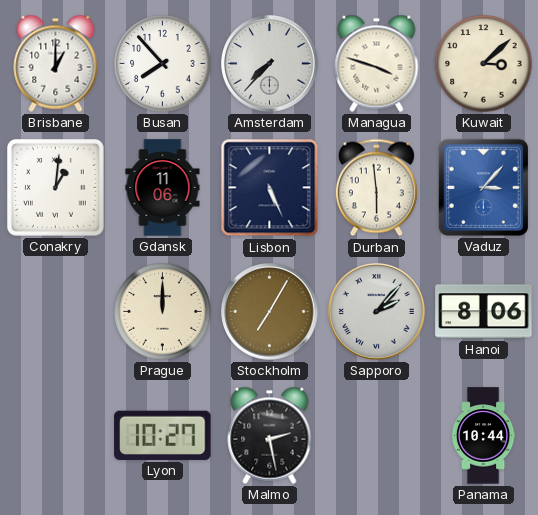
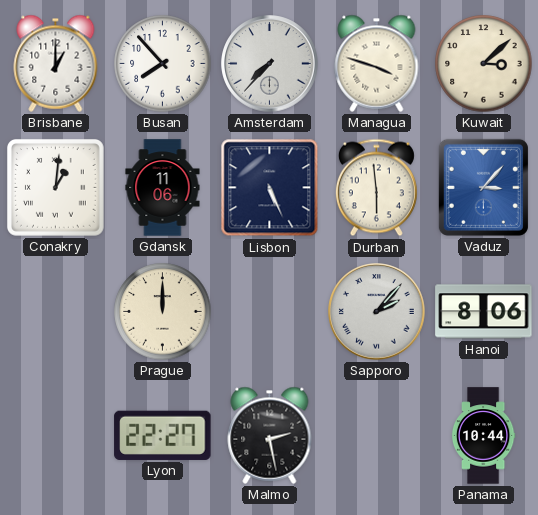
Stockholm: 7:05 -> none (270, 312)
Lyon: 10:27 -> 22:27 (163, 435)
